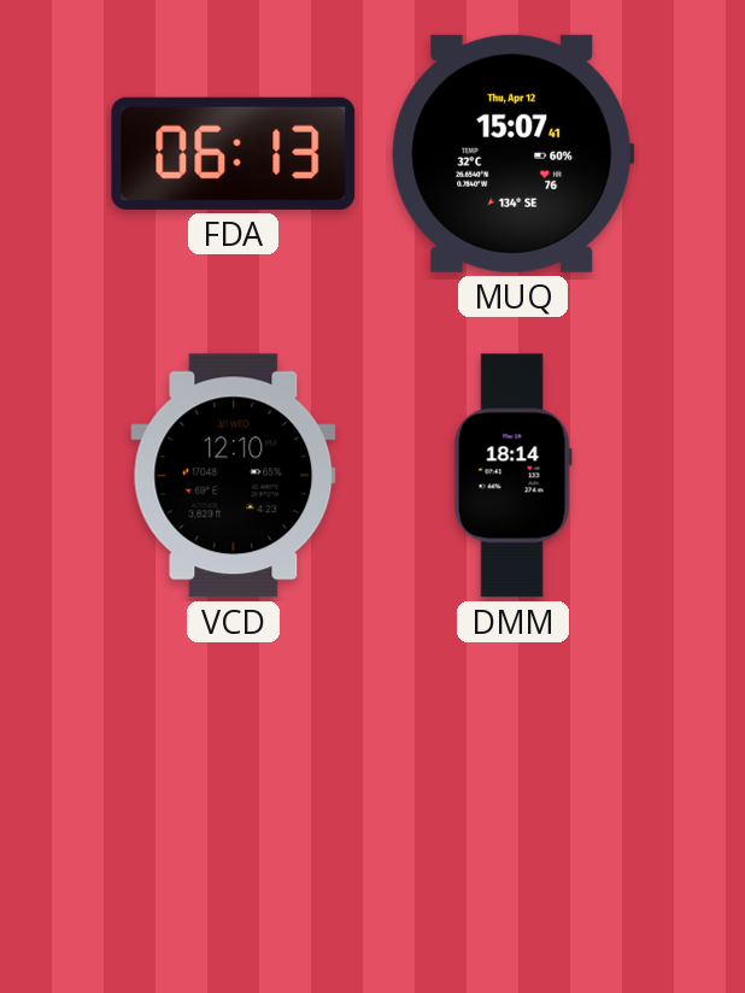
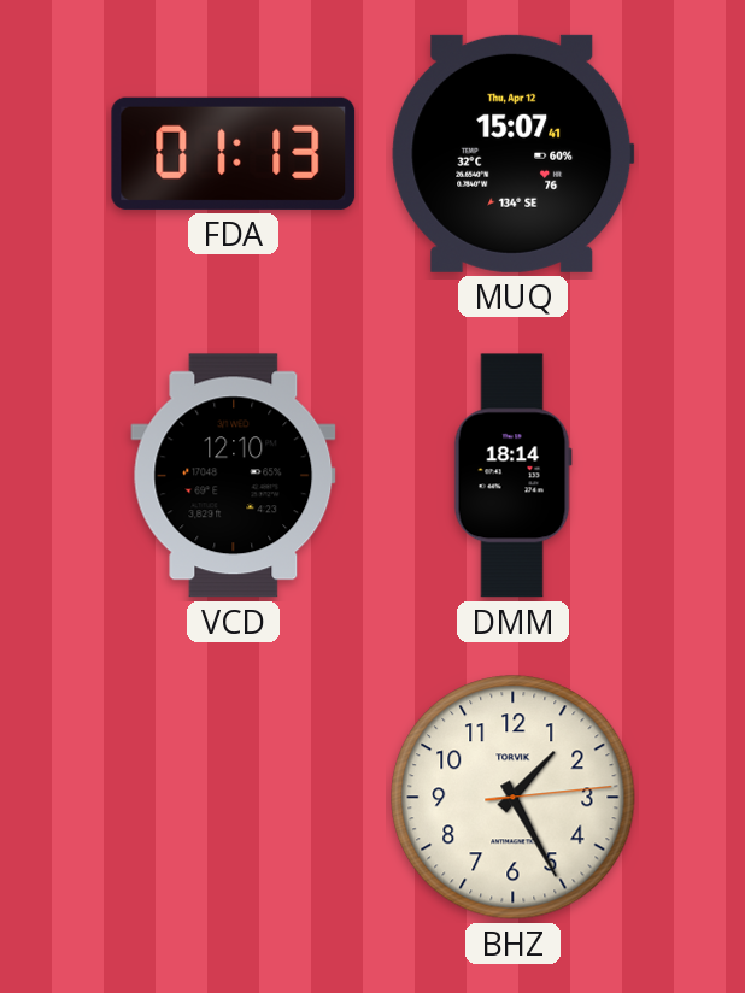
FDA: 06:13 -> 01:13 (234, 153)
BHZ: none -> 1:25 (514, 798)
